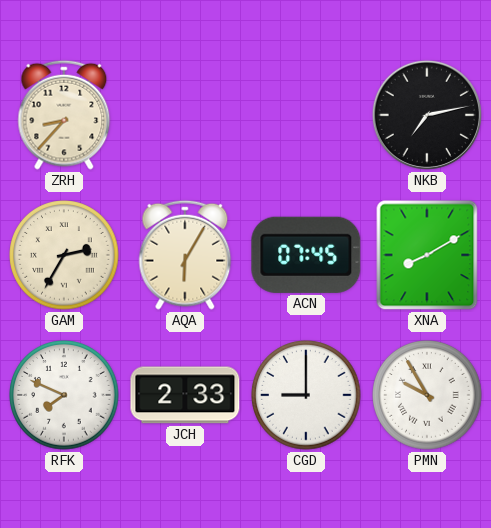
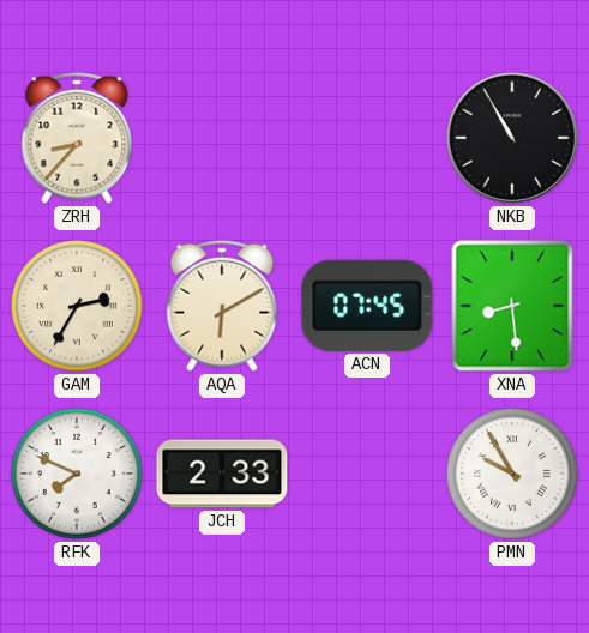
NKB: 7:13 -> 10:55 (512, 138)
AQA: 6:05 -> 6:10 (222, 306)
XNA: 8:10 -> 8:29 (512, 306)
CGD: 9:00 -> none (306, 395)
